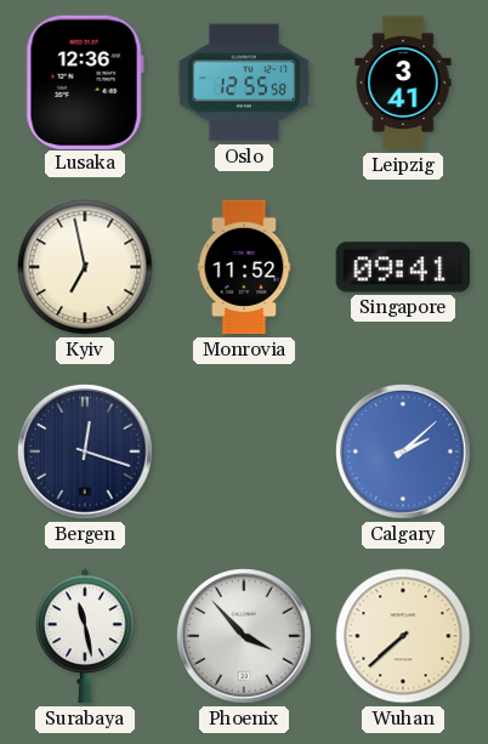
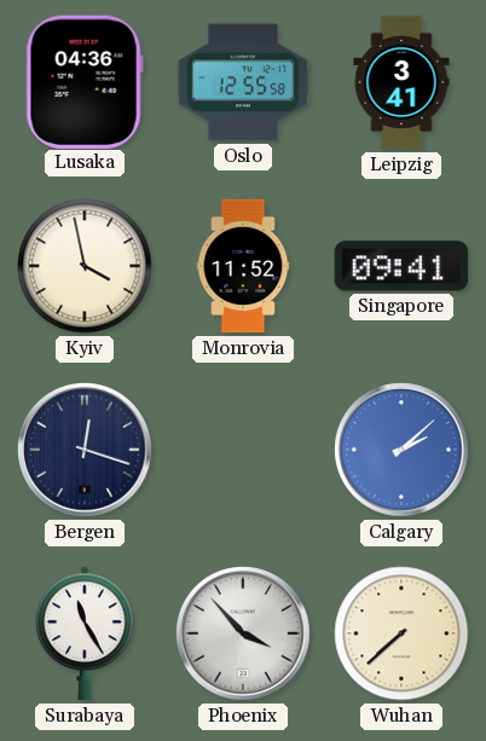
Lusaka: 12:36 -> 04:36 (85, 81)
Kyiv: 6:58 -> 3:58 (85, 266)
Surabaya: 11:28 -> 11:25 (85, 633)
